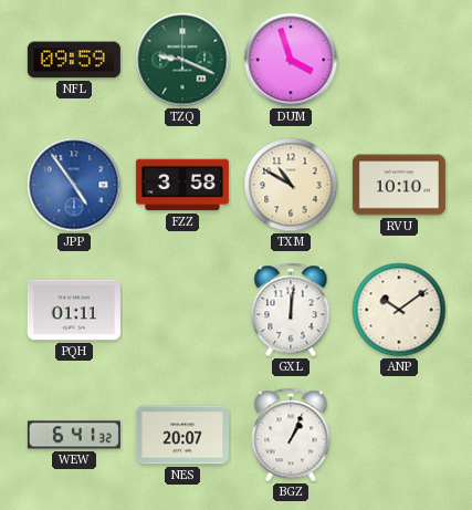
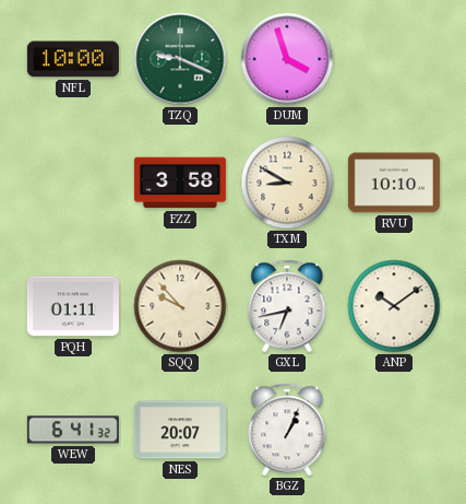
NFL: 09:59 -> 10:00 (73, 59)
JPP: 4:54 -> none (74, 185)
TXM: 10:50 -> 8:50 (287, 183)
SQQ: none -> 9:53 (180, 306)
GXL: 12:01 -> 6:43 (287, 306)
